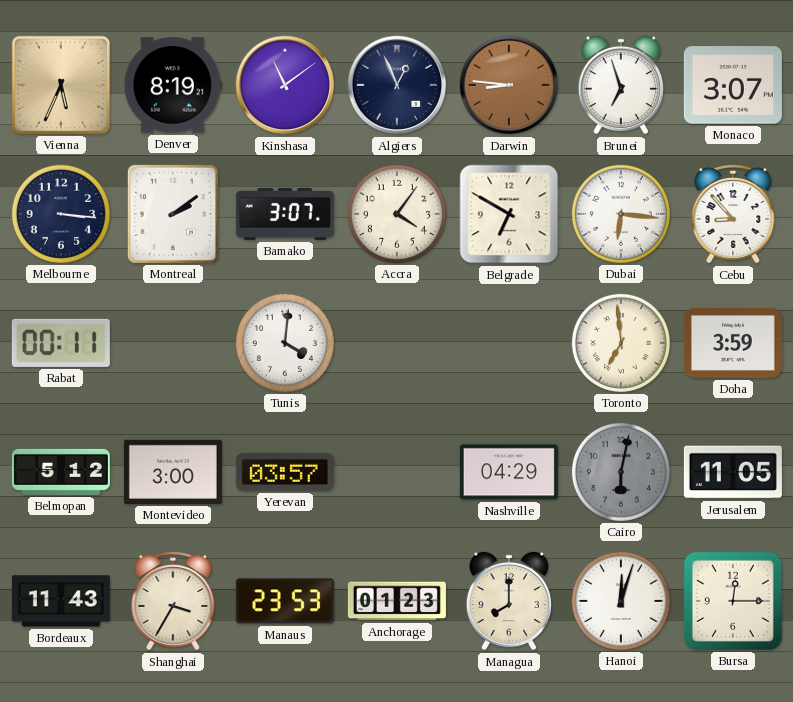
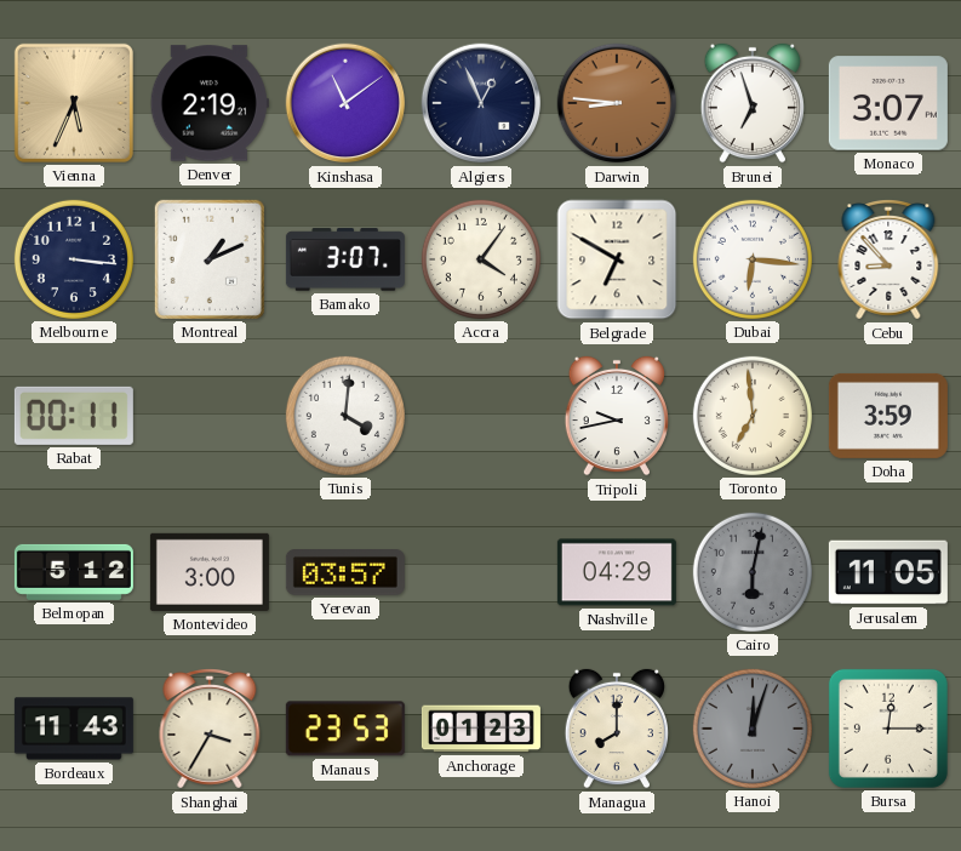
Denver: 8:19 -> 2:19 (210, 103)
Montreal: 2:09 -> 1:11 (210, 259)
Tripoli: none -> 9:43 (617, 416)
Hanoi dial: white -> grey (753, 729)
